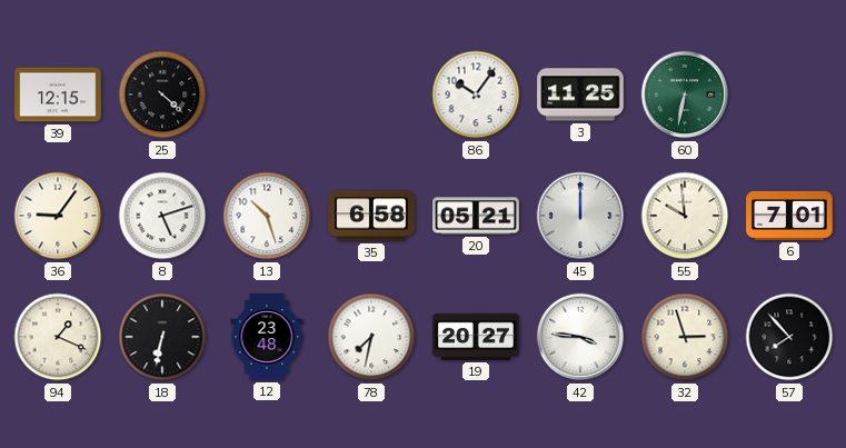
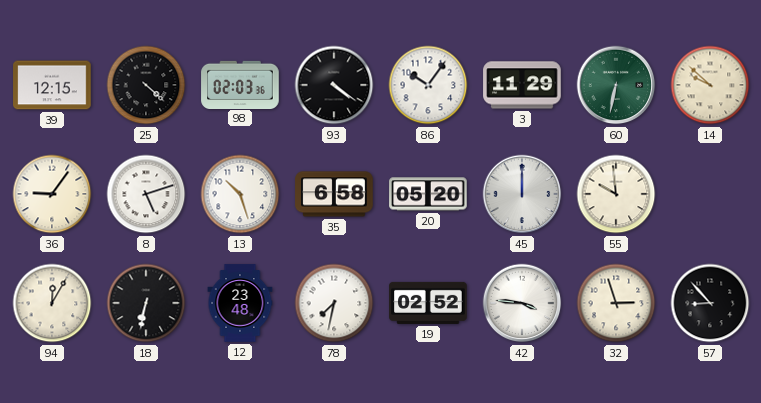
98: none -> 02:03 (240, 84)
93: none -> 4:21 (334, 85)
3: 11:25 -> 11:29 (522, 85)
14: none -> 9:52 (710, 85)
20: 05:21 -> 05:20 (428, 194)
6: 7:01 -> none (789, 216)
94: 1:19 -> 12:05 (52, 303)
19: 20:27 -> 02:52 (428, 303)
57: 7:53 -> 8:53 (710, 303)
